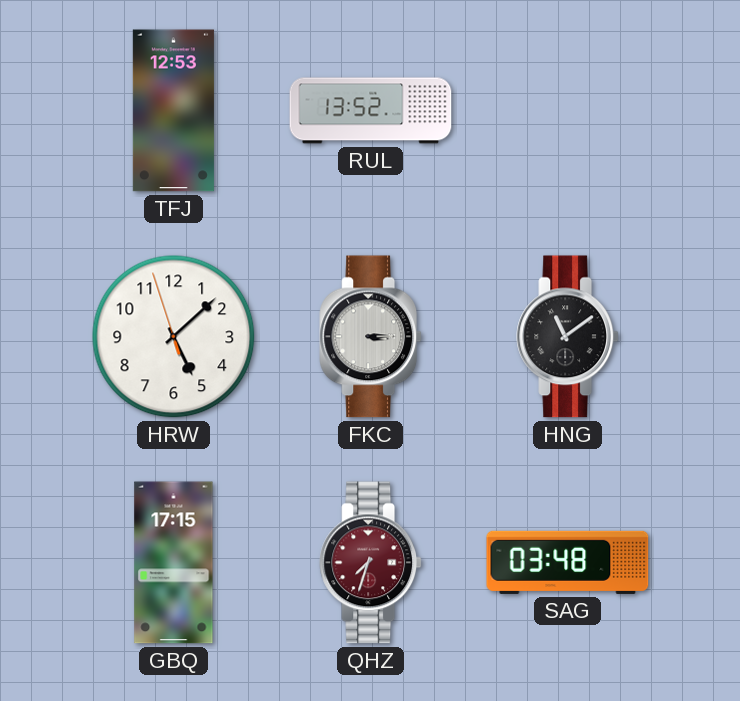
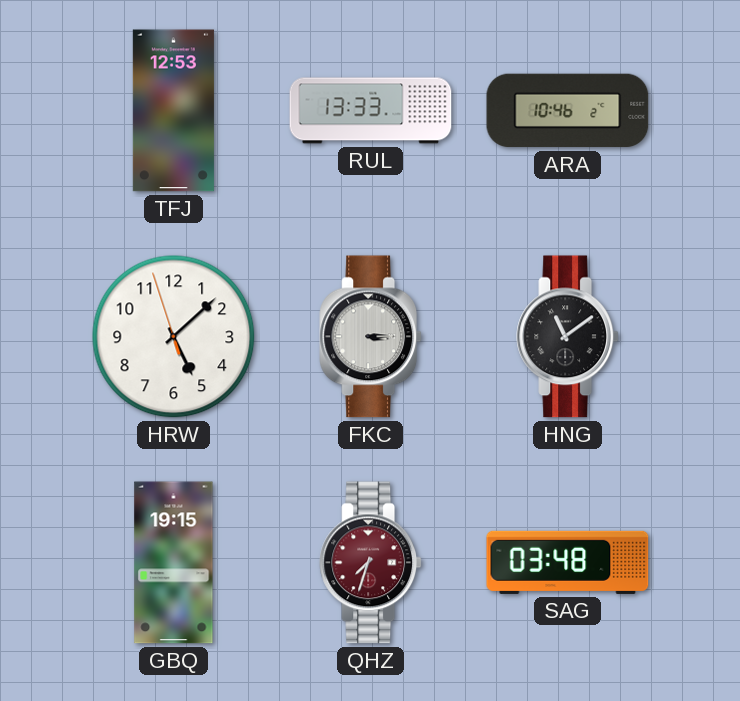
RUL: 13:52 -> 13:33 (371, 111)
ARA: none -> 10:46 (568, 111)
GBQ: 17:15 -> 19:15 (174, 563)
